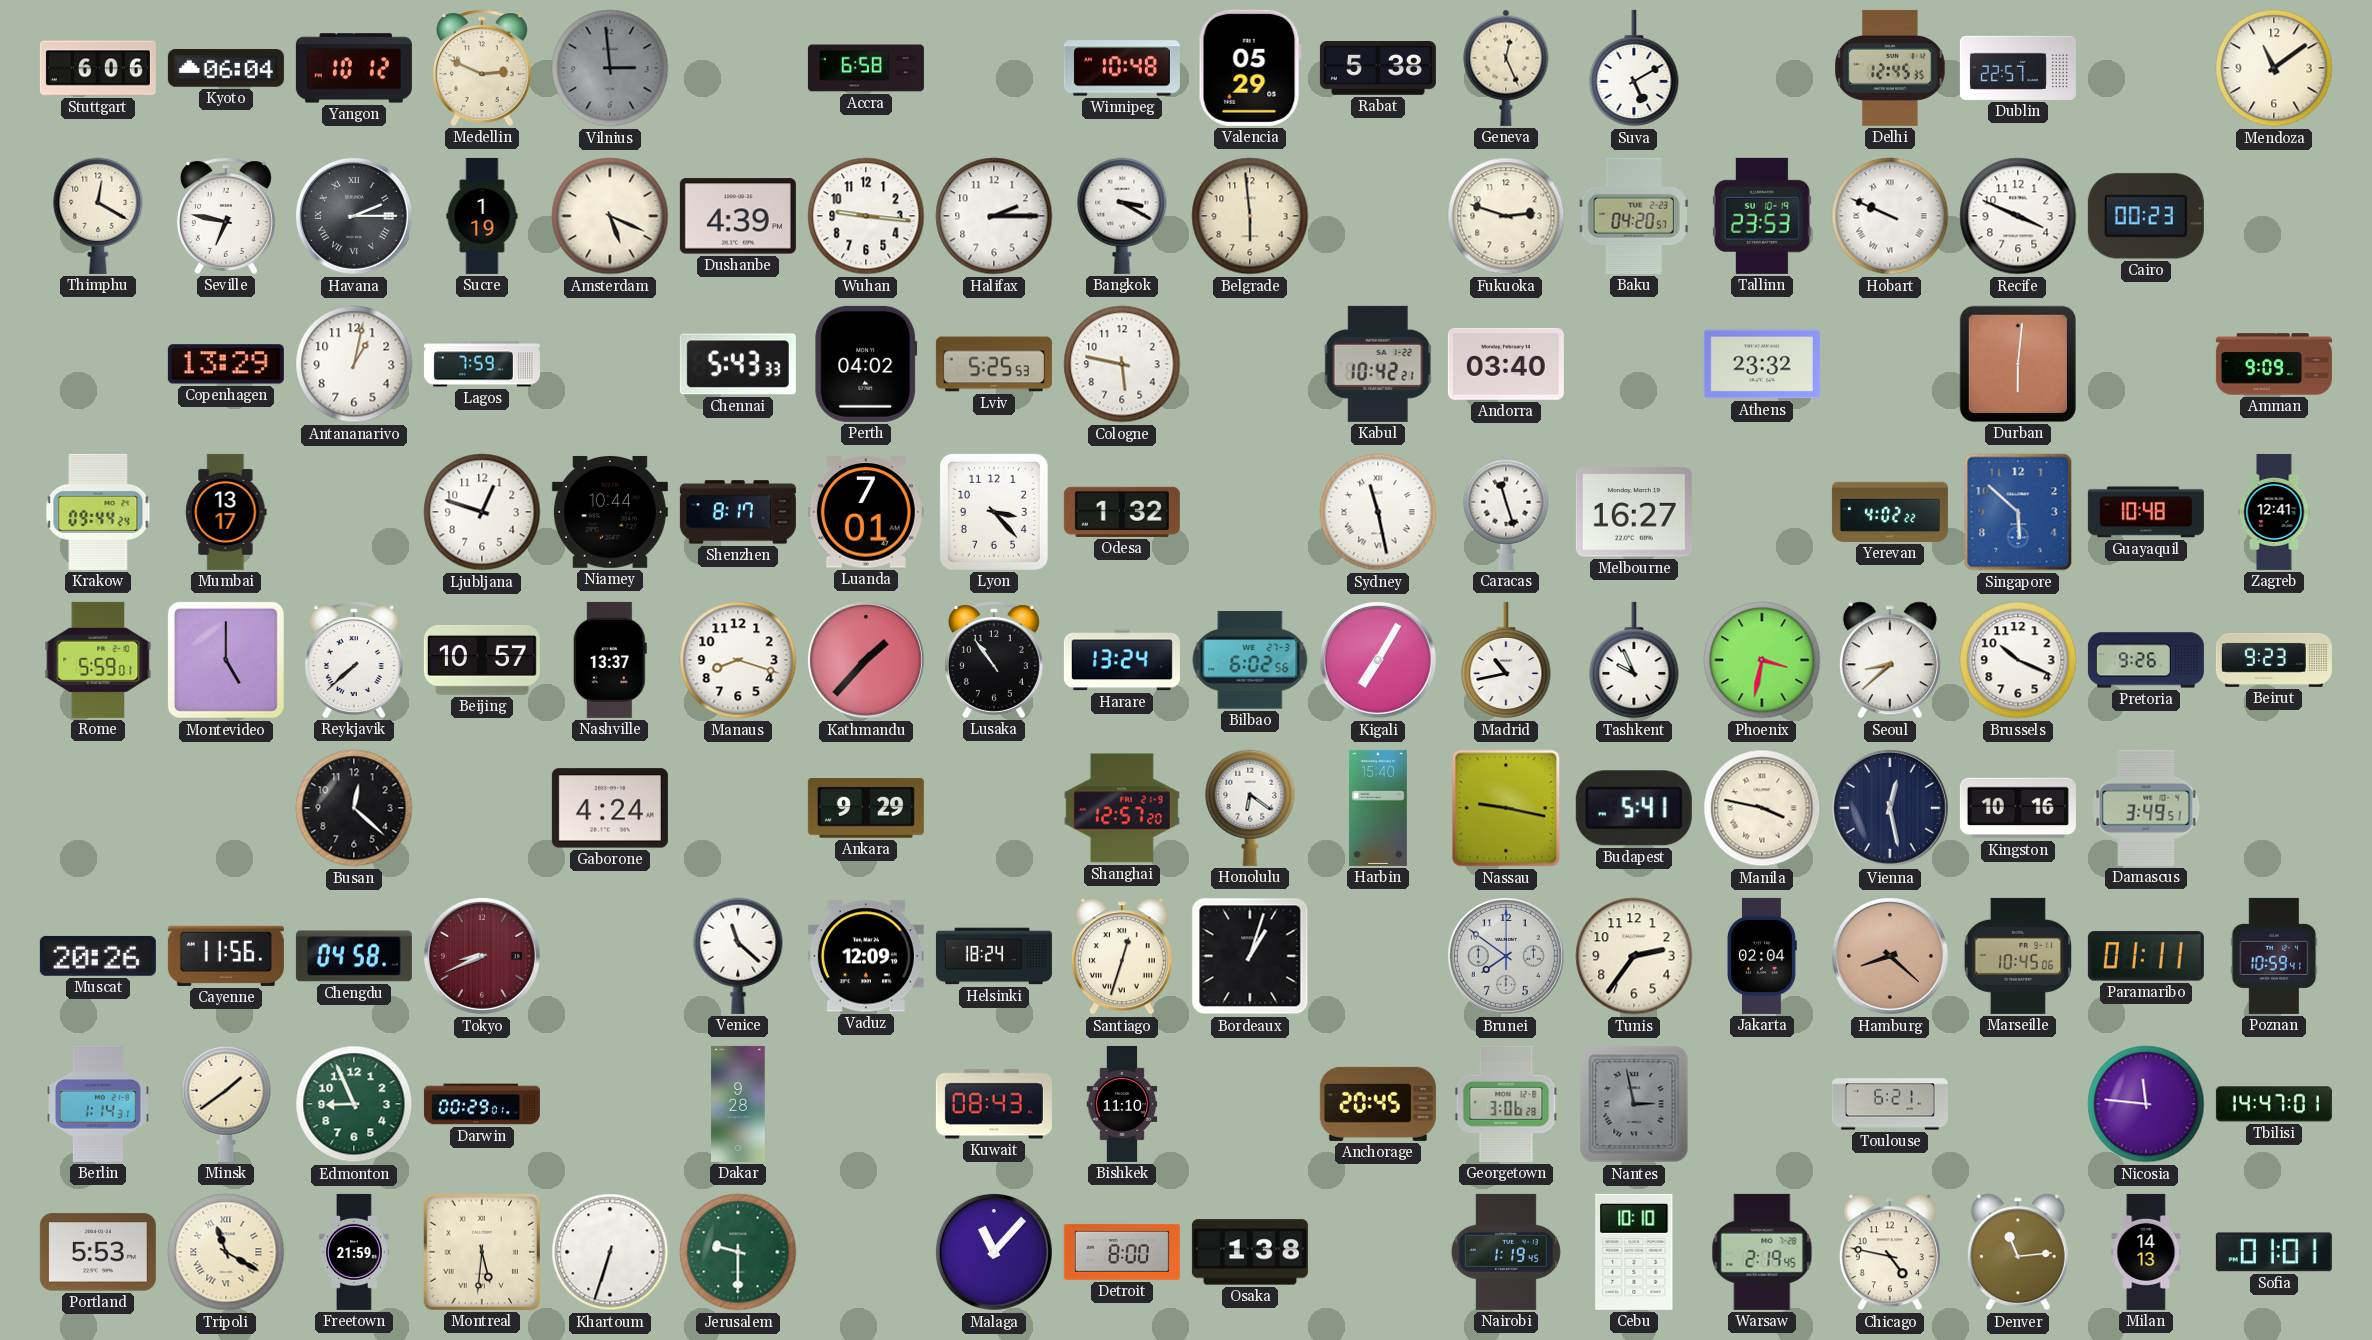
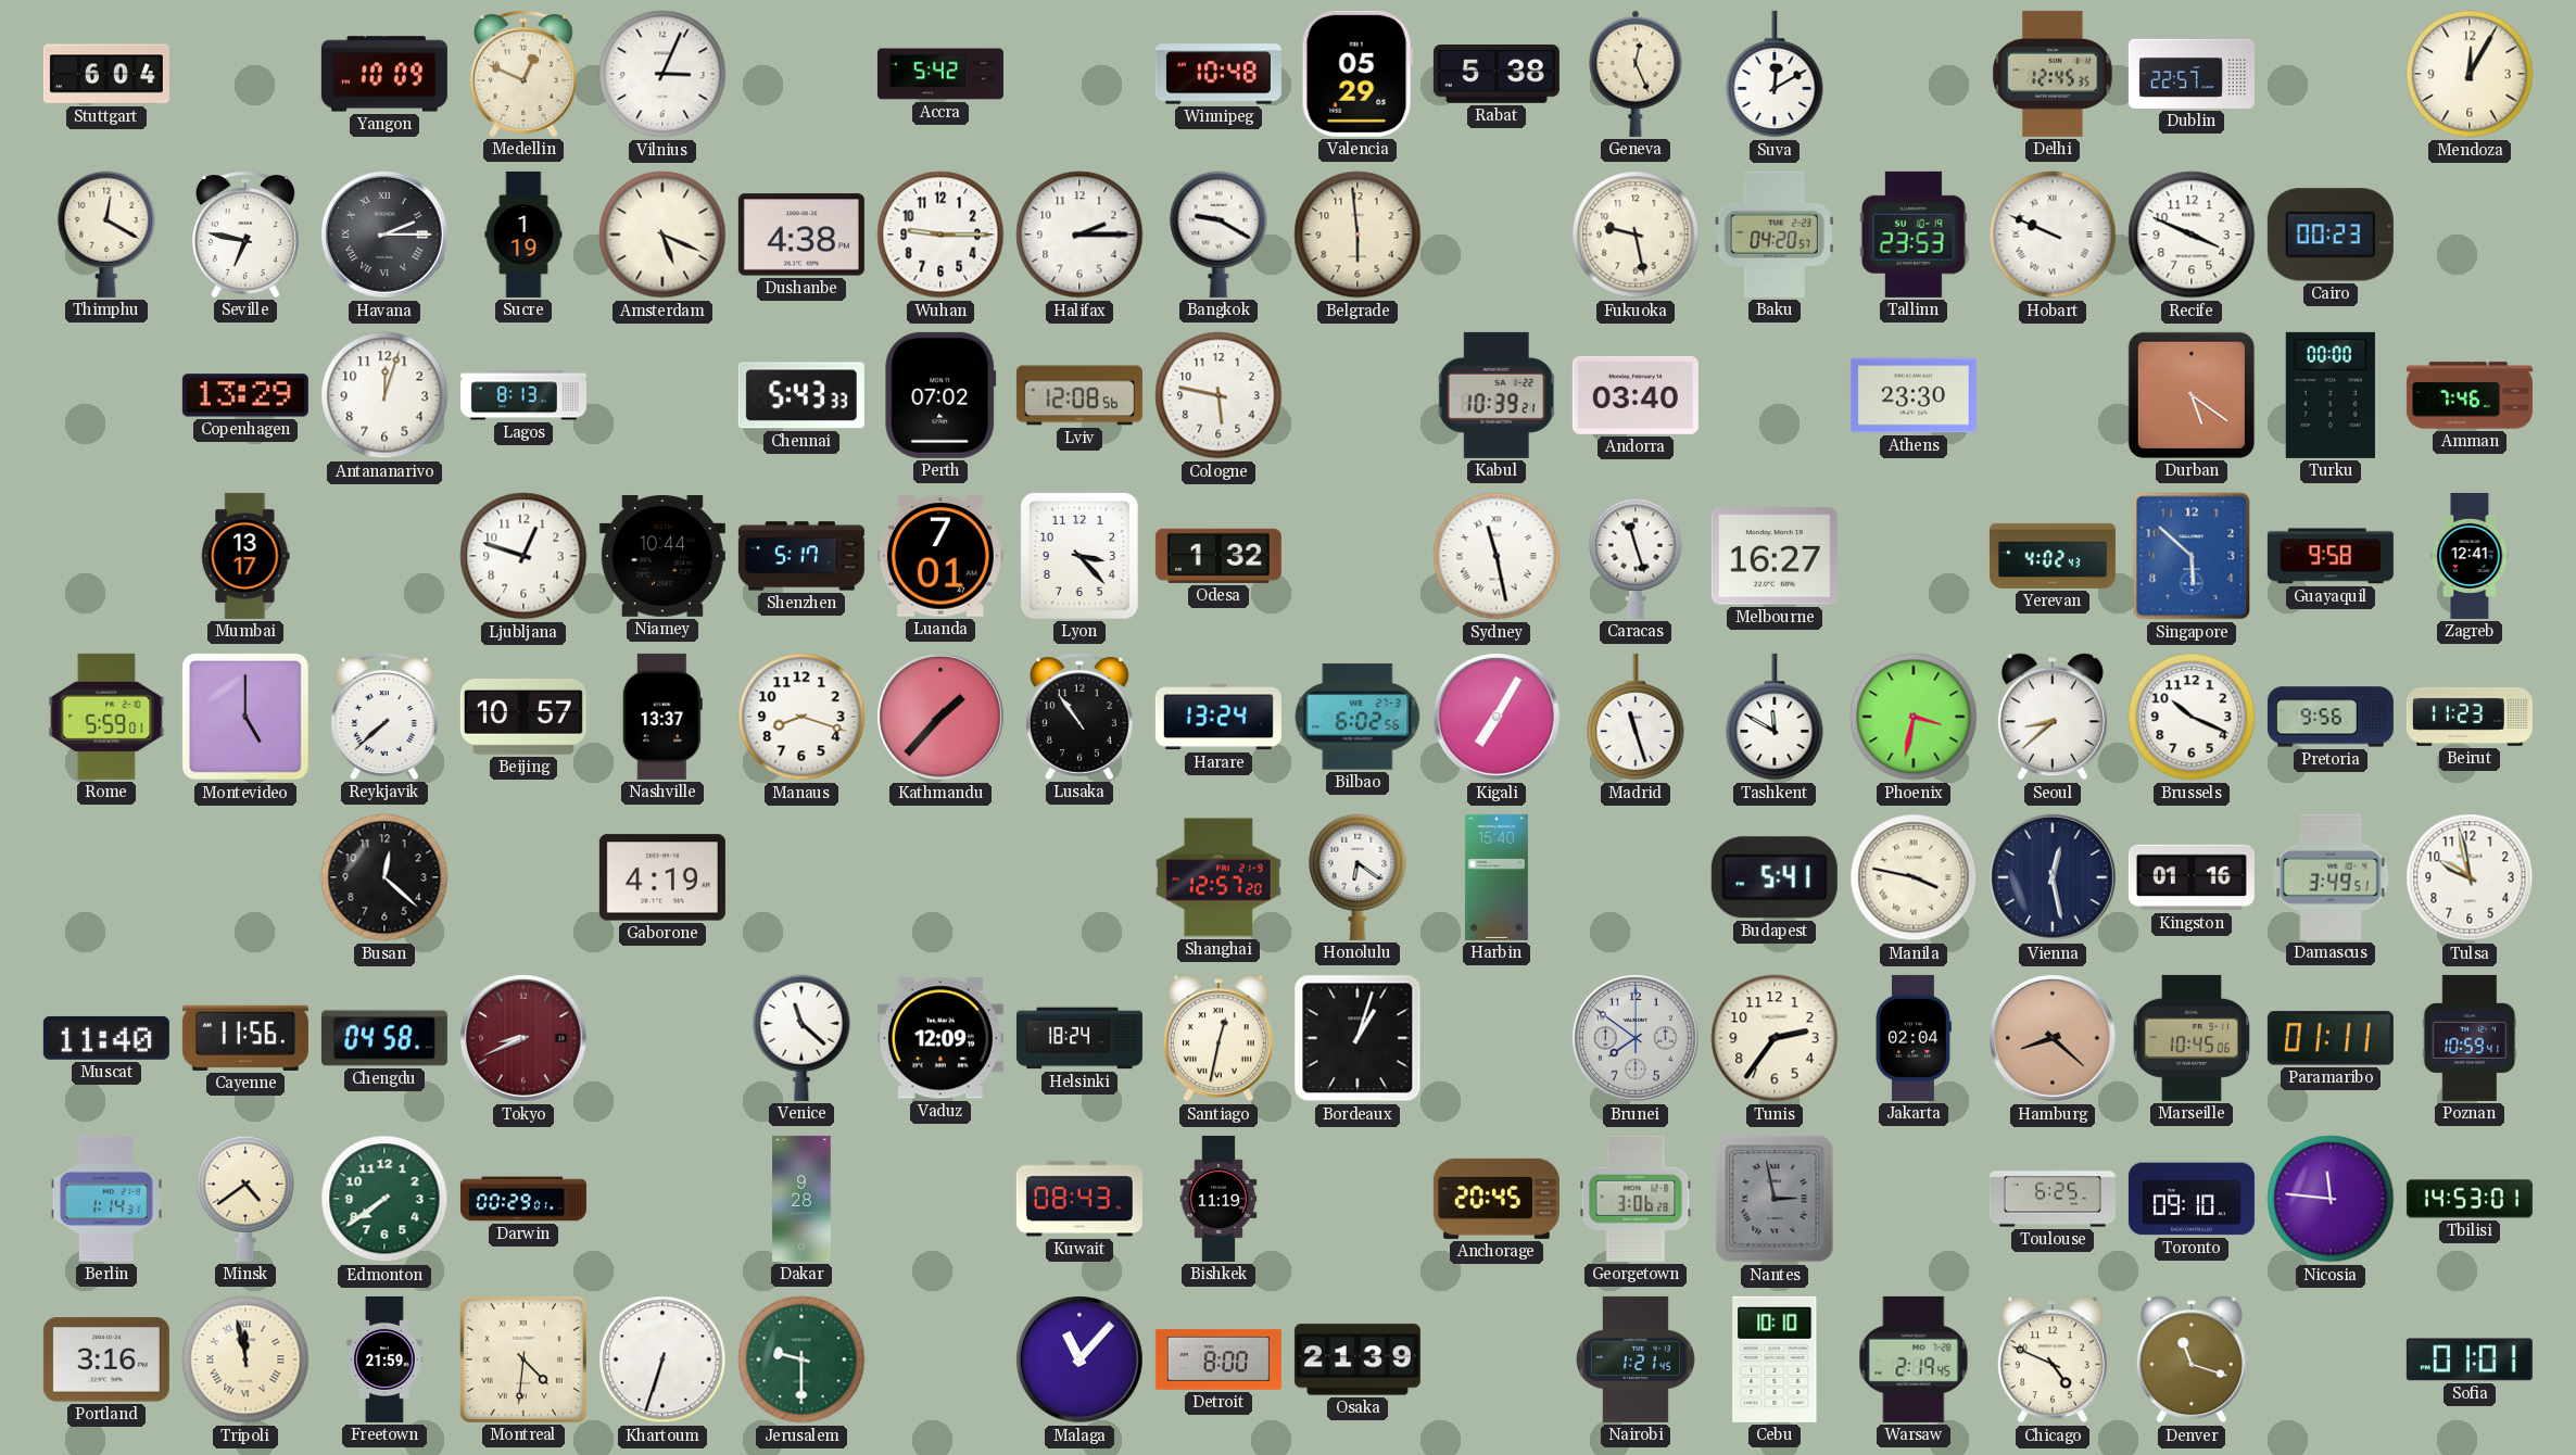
Stuttgart: 6:06 -> 6:04 (106, 74)
Kyoto: 06:04 -> none (226, 68)
Yangon: 10:12 -> 10:09 (384, 74)
Medellin: 2:49 -> 12:49 (523, 74)
Vilnius: 2:59 -> 3:04 (662, 74)
Vilnius dial: grey -> white (662, 74)
Accra: 6:58 -> 5:42 (940, 74)
Suva: 5:10 -> 12:10 (1775, 74)
Mendoza: 11:09 -> 12:05 (2470, 74)
Dushanbe: 4:39 -> 4:38 (801, 235)
Wuhan: 9:16 -> 9:15 (940, 235)
Bangkok: 3:20 -> 9:20 (1218, 235)
Fukuoka: 2:48 -> 9:28 (1636, 235)
Antananarivo: 1:02 -> 12:03 (384, 395)
Lagos: 7:59 -> 8:13 (523, 395)
Perth: 04:02 -> 07:02 (940, 395)
Lviv: 5:25 -> 12:08 (1079, 395)
Kabul: 10:42 -> 10:39 (1497, 395)
Athens: 23:32 -> 23:30 (1914, 395)
Durban: 6:01 -> 5:21 (2192, 395)
Turku: none -> 00:00 (2331, 395)
Amman: 9:09 -> 7:46 (2470, 395)
Krakow: 09:44 -> none (98, 512)
Shenzhen: 8:17 -> 5:17 (801, 556)
Yerevan: 4:02:22 -> 4:02:43 (2053, 556)
Guayaquil: 10:48 -> 9:58 (2331, 556)
Madrid: 10:43 -> 11:27 (1636, 717)
Tashkent: 9:56 -> 11:50 (1775, 717)
Pretoria: 9:26 -> 9:56 (2331, 717)
Beirut: 9:23 -> 11:23 (2470, 717)
Gaborone: 4:24 -> 4:19 (662, 877)
Ankara: 9:29 -> none (866, 809)
Nassau: 9:17 -> none (1506, 808)
Kingston: 10:16 -> 01:16 (2192, 877)
Tulsa: none -> 9:58 (2470, 877)
Muscat: 20:26 -> 11:40 (106, 1038)
Santiago: 12:33 -> 12:32 (1218, 1038)
Minsk: 1:39 -> 4:39 (245, 1199)
Edmonton: 8:56 -> 7:39 (384, 1199)
Bishkek: 11:10 -> 11:19 (1218, 1199)
Toulouse: 6:21 -> 6:25 (2053, 1199)
Toronto: none -> 09:10 (2192, 1199)
Tbilisi: 14:47 -> 14:53 (2470, 1199)
Portland: 5:53 -> 3:16 (106, 1359)
Tripoli: 11:20 -> 11:58 (245, 1359)
Montreal: 5:31 -> 4:31 (523, 1359)
Osaka: 1:38 -> 21:39 (1358, 1359)
Nairobi: 1:19 -> 1:21 (1636, 1359)
Chicago: 4:47 -> 4:49 (2053, 1359)
Denver: 11:14 -> 11:18 (2192, 1359)
Milan: 14:13 -> none (2146, 1252)
